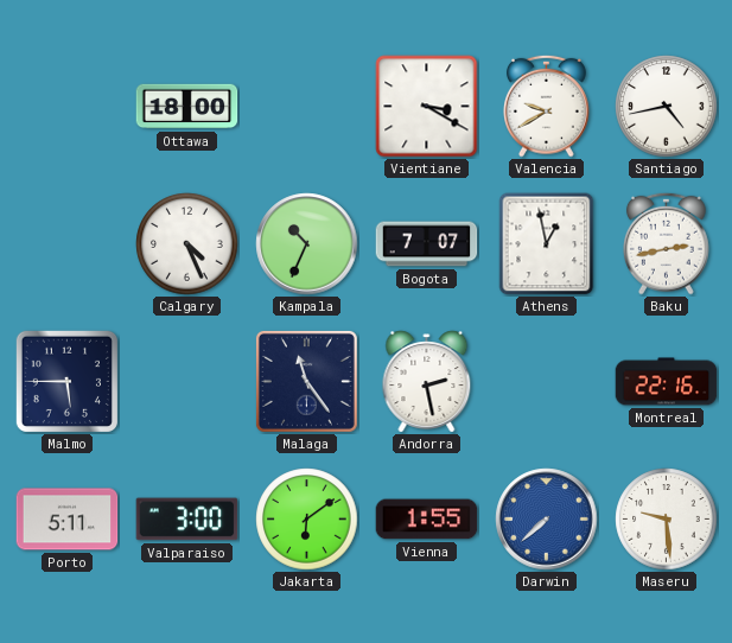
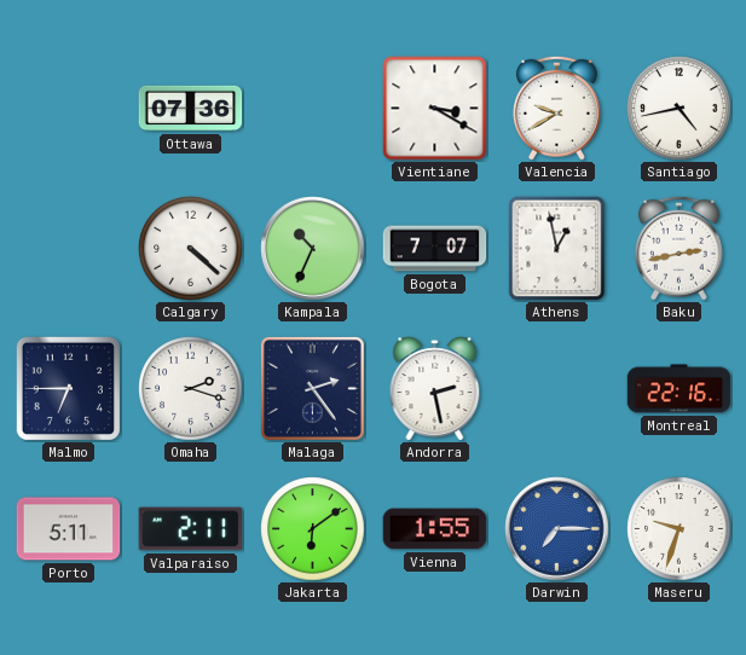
Ottawa: 18:00 -> 07:36 (191, 109)
Calgary: 4:26 -> 4:22 (191, 249)
Malmo: 5:45 -> 6:45 (68, 388)
Omaha: none -> 2:18 (191, 389)
Malaga: 11:24 -> 2:24 (312, 388)
Valparaiso: 3:00 -> 2:11 (191, 529)
Darwin: 7:38 -> 7:15 (557, 529)
Maseru: 9:29 -> 9:33 (680, 529)
